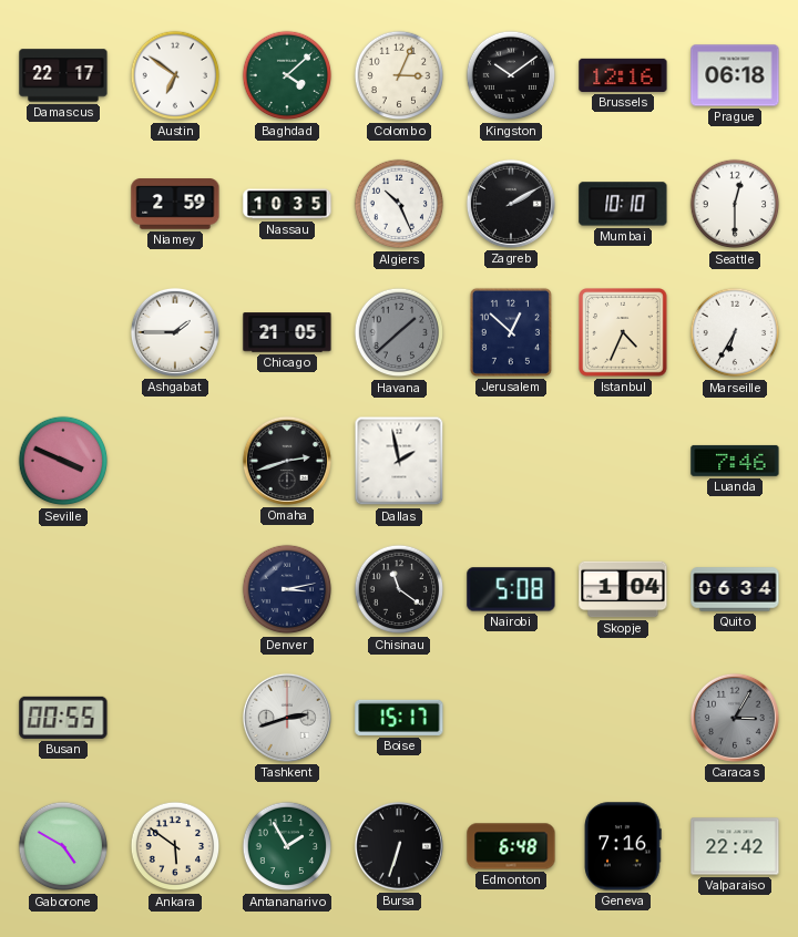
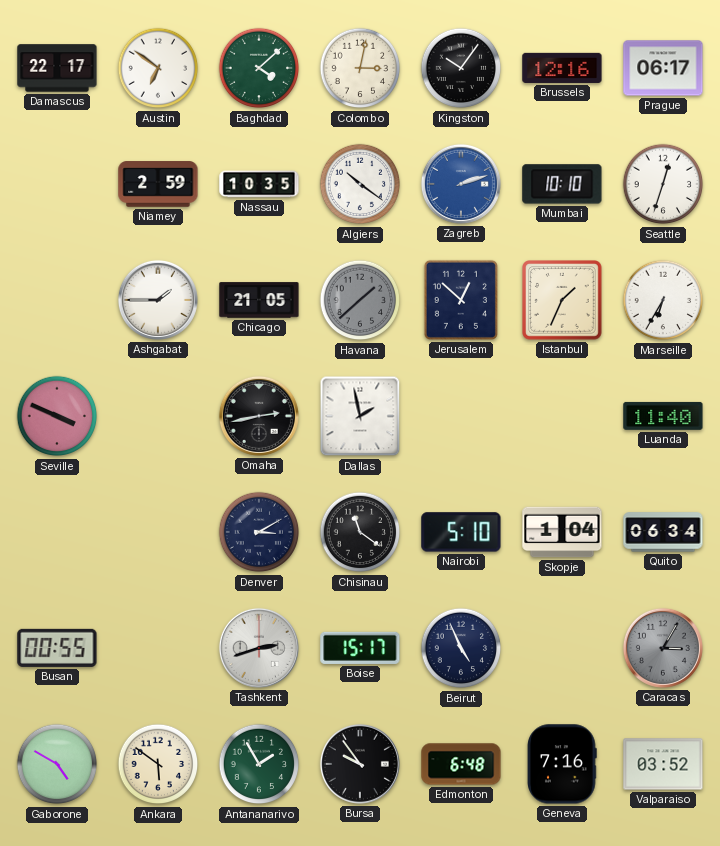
Colombo: 3:04 -> 3:02 (360, 68)
Kingston: 10:09 -> 10:06 (461, 68)
Prague: 06:18 -> 06:17 (663, 68)
Algiers: 10:26 -> 10:21 (360, 184)
Zagreb: 2:10 -> 2:12 (461, 184)
Zagreb dial: black -> blue (461, 184)
Seattle: 12:30 -> 12:33 (663, 184)
Istanbul: 4:34 -> 1:34 (563, 301)
Omaha: 2:42 -> 2:43 (259, 416)
Luanda: 7:46 -> 11:40 (663, 416)
Denver: 3:13 -> 3:10 (259, 532)
Nairobi: 5:08 -> 5:10 (461, 532)
Beirut: none -> 4:56 (461, 648)
Bursa: 6:33 -> 9:54 (360, 764)
Valparaiso: 22:42 -> 03:52 (663, 764)
